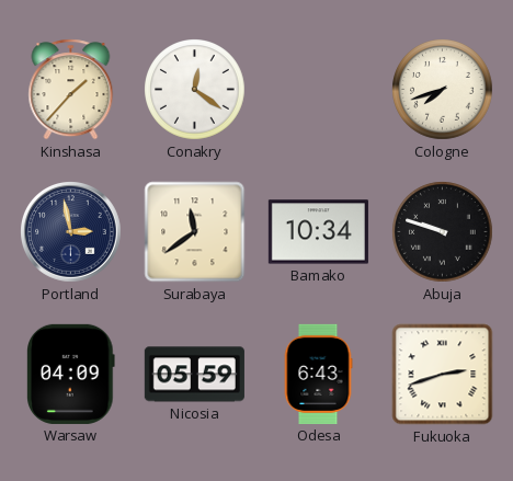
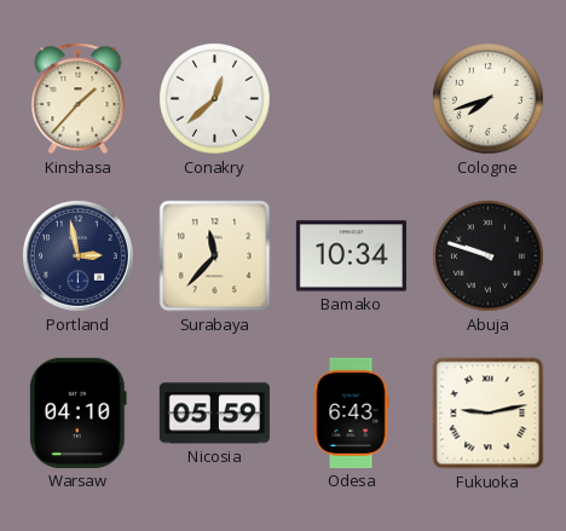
Conakry: 12:21 -> 12:38 (215, 99)
Surabaya: 11:39 -> 11:37 (215, 256)
Warsaw: 04:09 -> 04:10 (79, 412)
Fukuoka: 2:42 -> 9:13 (489, 414)
